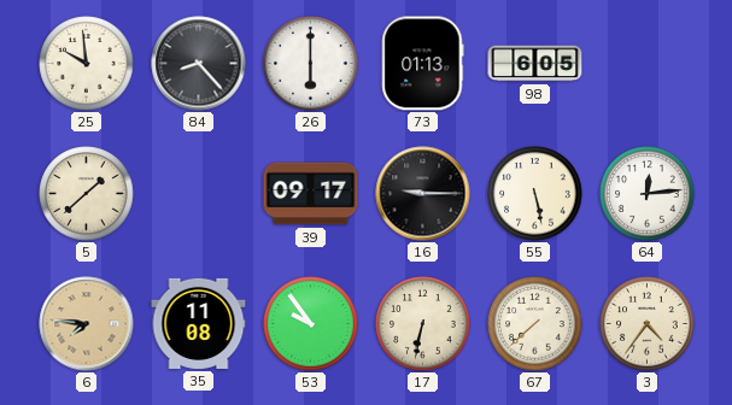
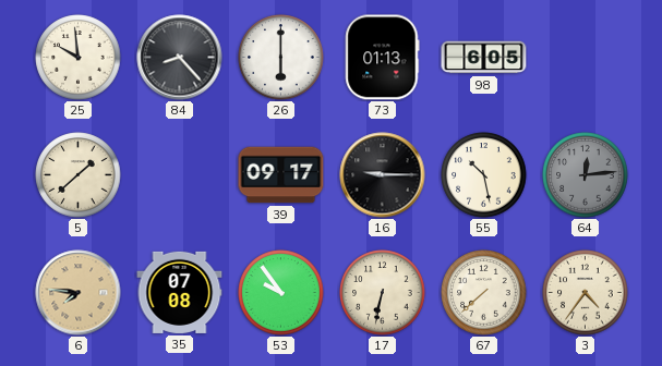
55: 5:28 -> 10:28 (484, 175)
64 dial: white -> grey (586, 175)
35: 11:08 -> 07:08 (180, 292)
